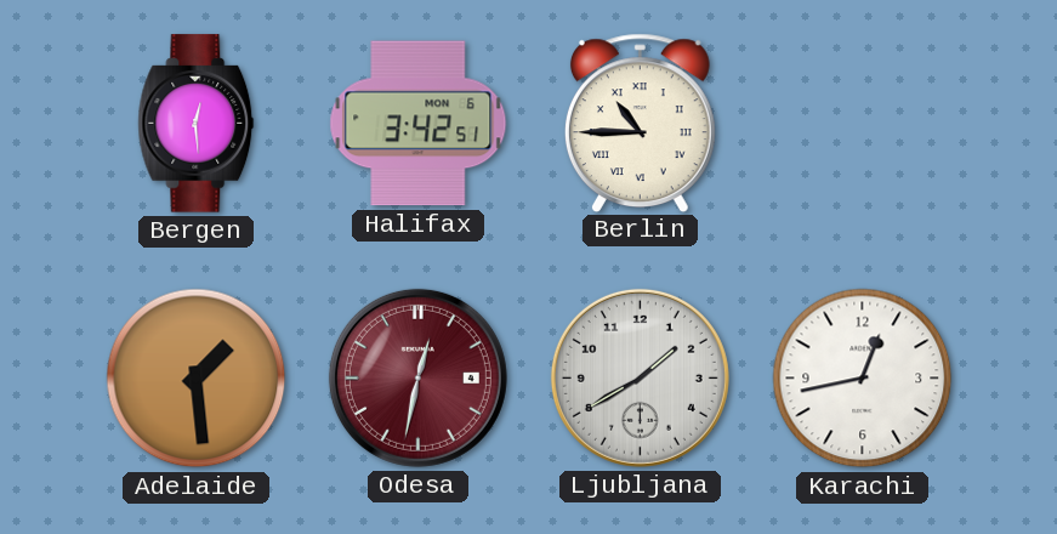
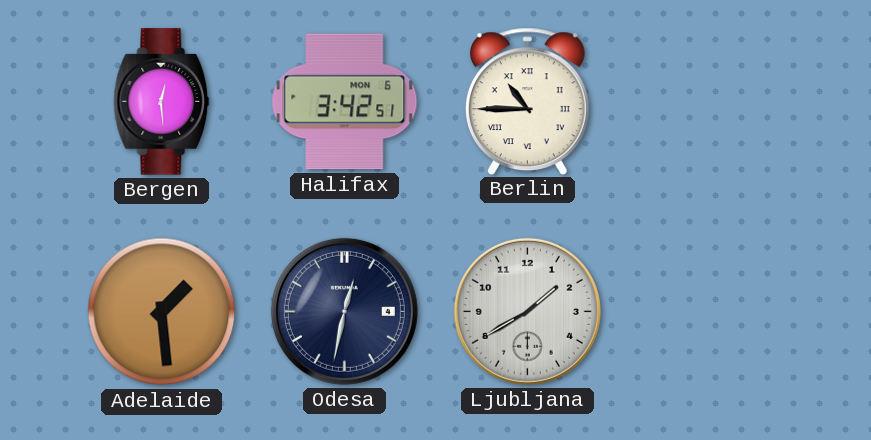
Odesa dial: burgundy -> navy (344, 311)
Karachi: 12:43 -> none (863, 379)
